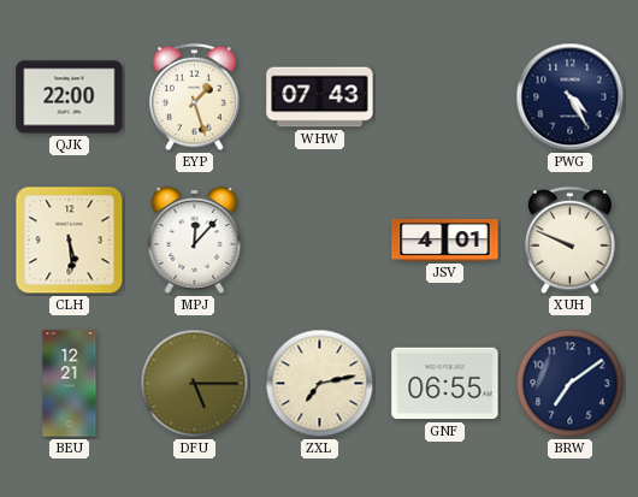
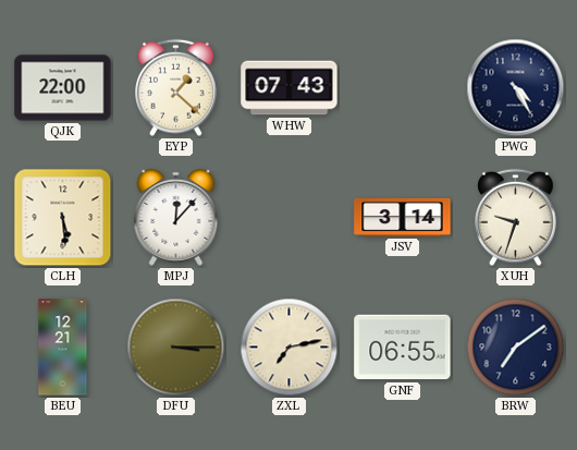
EYP: 1:27 -> 1:22 (176, 88)
JSV: 4:01 -> 3:14 (403, 217)
XUH: 9:49 -> 9:33 (516, 218)
DFU: 5:15 -> 3:15 (176, 348)
